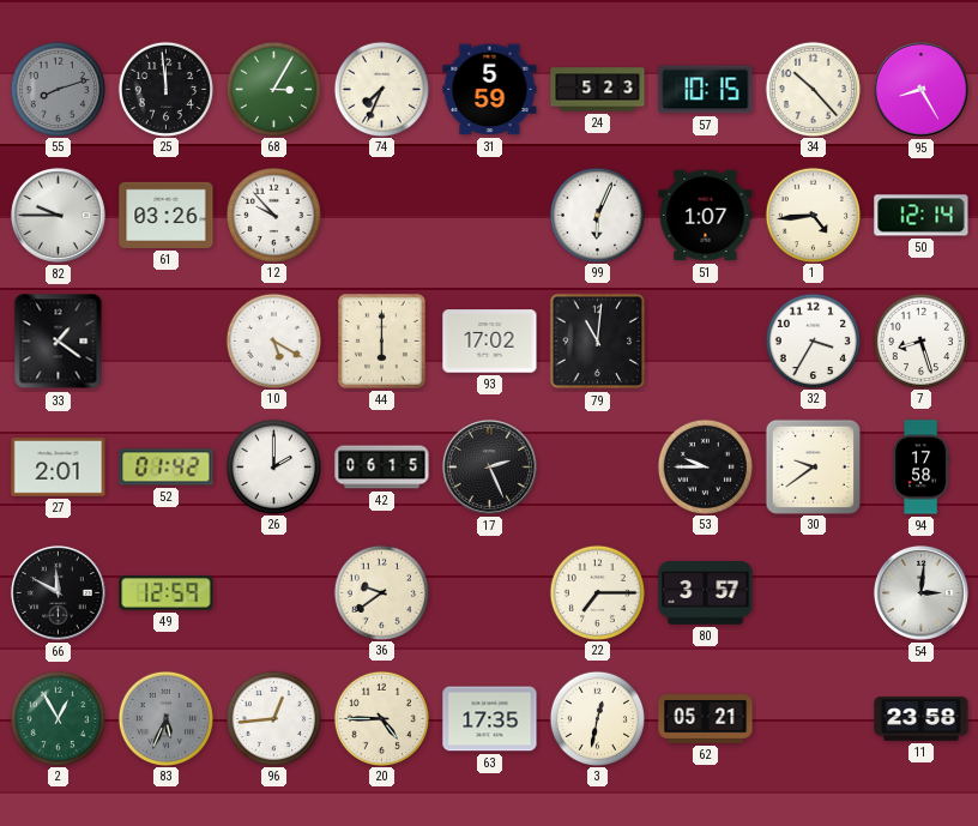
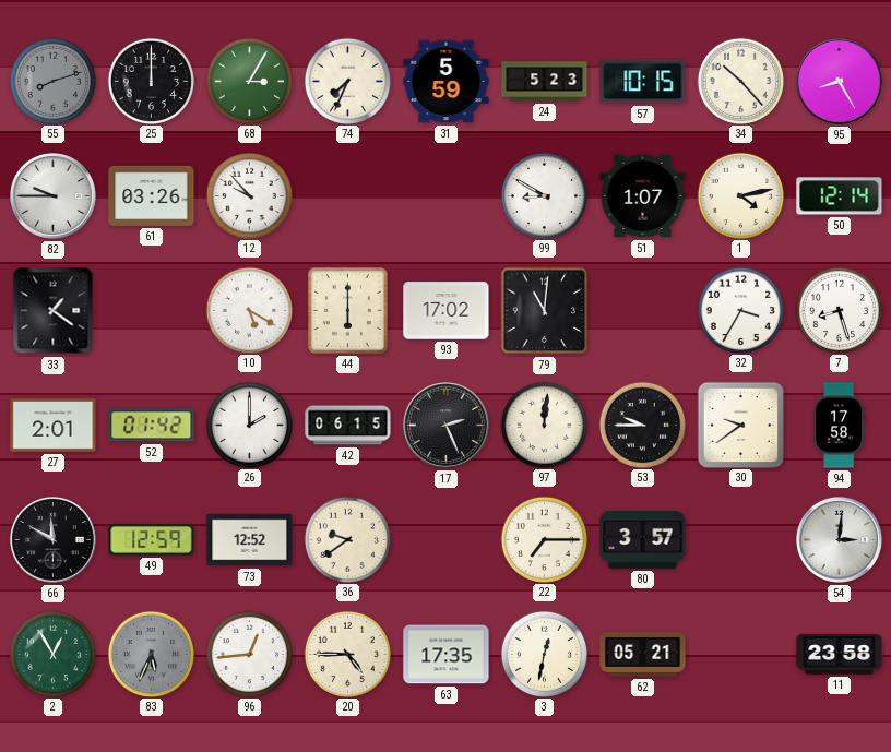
25: 11:59 -> 12:00 (151, 81)
99: 6:04 -> 8:50 (544, 195)
1: 4:44 -> 4:13 (740, 195)
97: none -> 12:01 (544, 425)
73: none -> 12:52 (250, 540)
